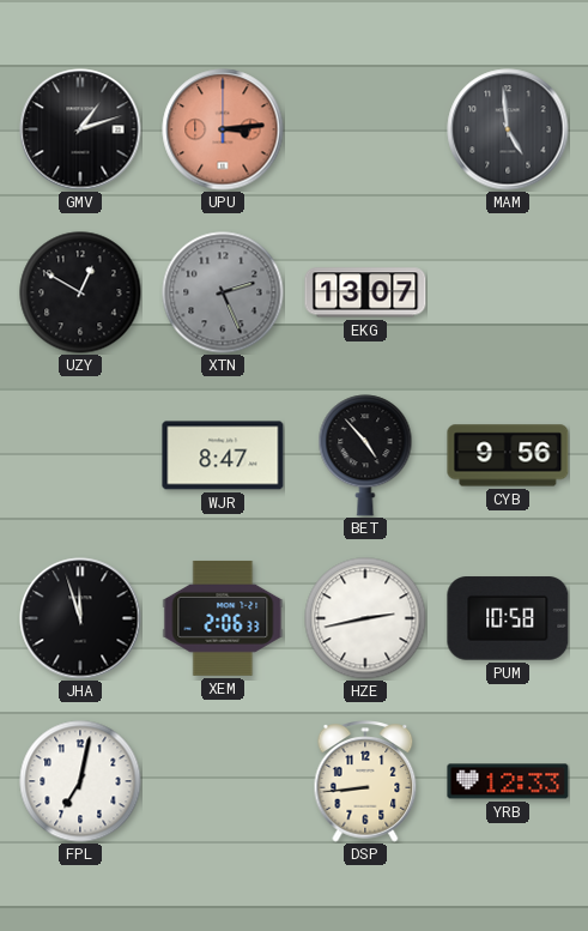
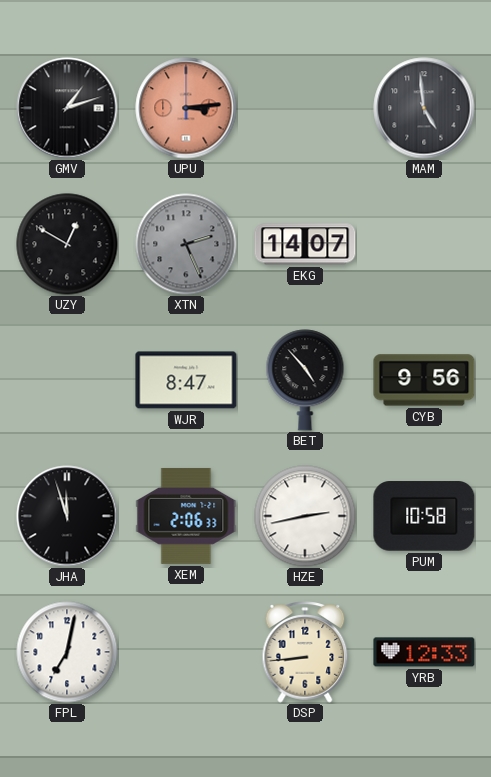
EKG: 13:07 -> 14:07 (305, 244)
